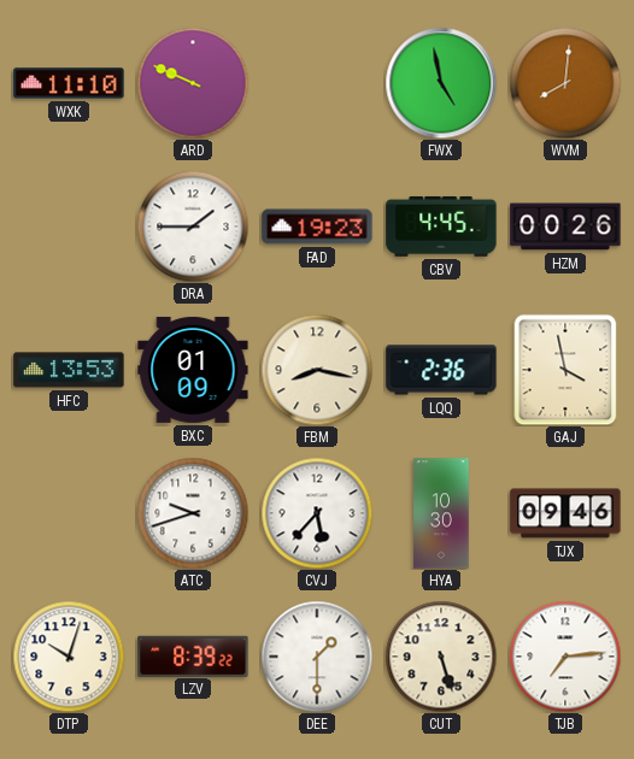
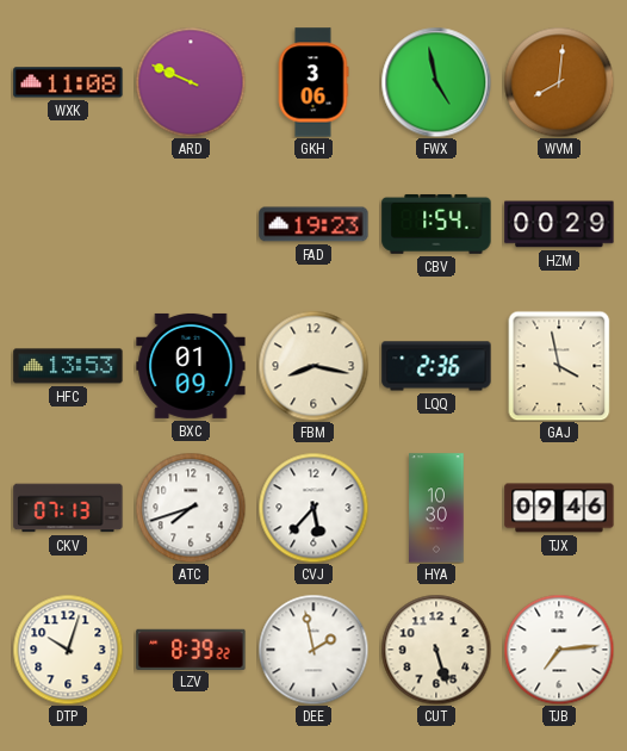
WXK: 11:10 -> 11:08 (68, 82)
GKH: none -> 3:06 (313, 82)
DRA: 1:45 -> none (193, 226)
CBV: 4:45 -> 1:54 (436, 224)
HZM: 00:26 -> 00:29 (559, 224)
CKV: none -> 07:13 (68, 508)
ATC: 9:42 -> 7:42 (191, 508)
DEE: 1:30 -> 1:58 (313, 650)
